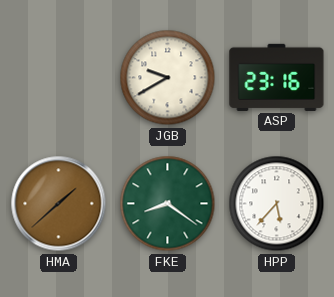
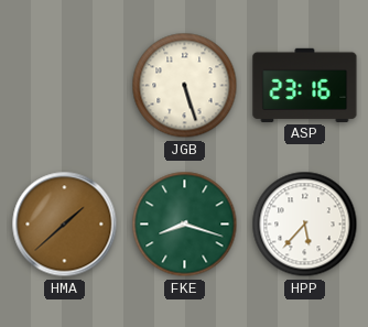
JGB: 9:40 -> 5:27 (185, 86)
FKE: 8:21 -> 8:18 (185, 225)
